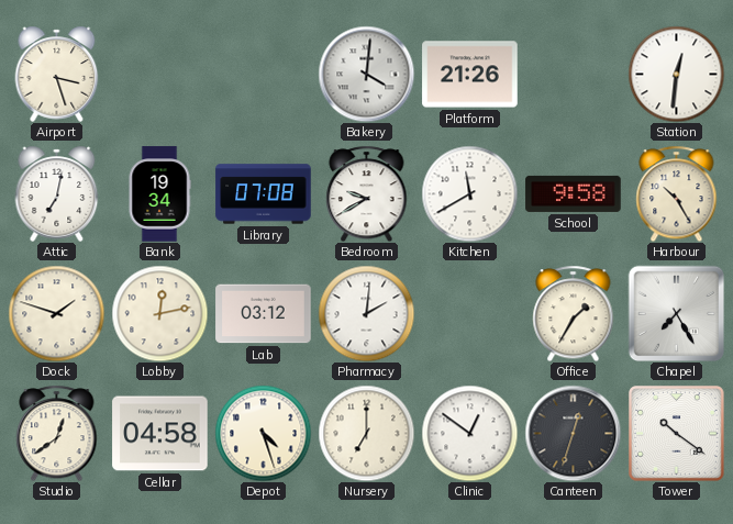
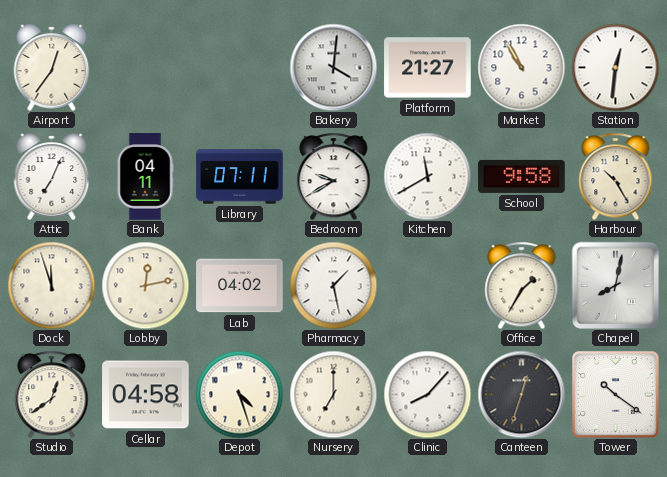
Airport: 3:27 -> 12:36 (52, 67)
Platform: 21:26 -> 21:27 (428, 68)
Market: none -> 10:55 (521, 67)
Attic: 7:02 -> 7:04 (52, 176)
Bank: 19:34 -> 04:11 (145, 177)
Library: 07:08 -> 07:11 (240, 177)
Dock: 1:48 -> 11:57 (51, 285)
Lab: 03:12 -> 04:02 (240, 286)
Pharmacy: 2:01 -> 1:28 (333, 285)
Chapel: 7:25 -> 8:02 (615, 285)
Clinic: 12:51 -> 8:07 (427, 394)
